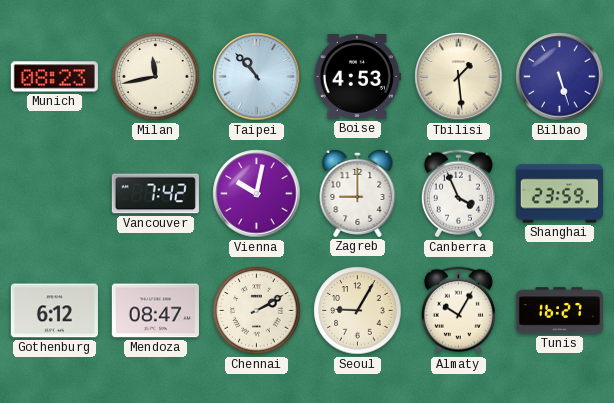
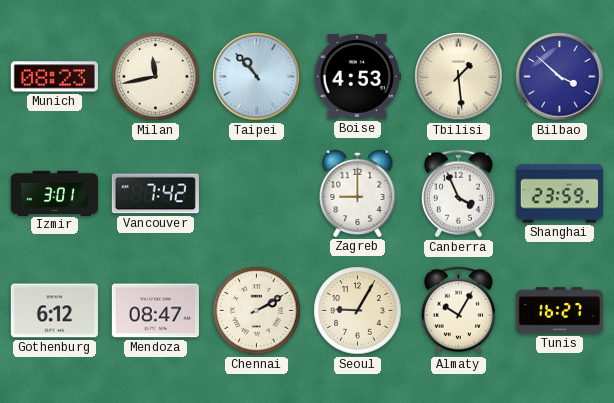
Bilbao: 5:27 -> 3:52 (560, 77)
Izmir: none -> 3:01 (54, 193)
Vienna: 10:02 -> none (257, 194)
